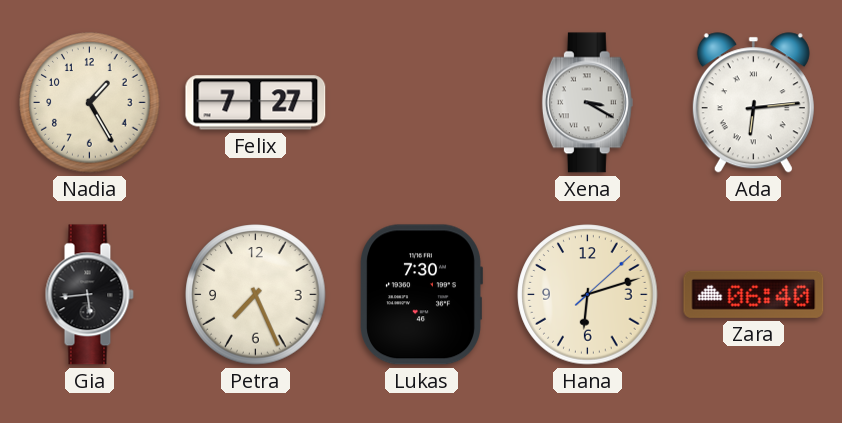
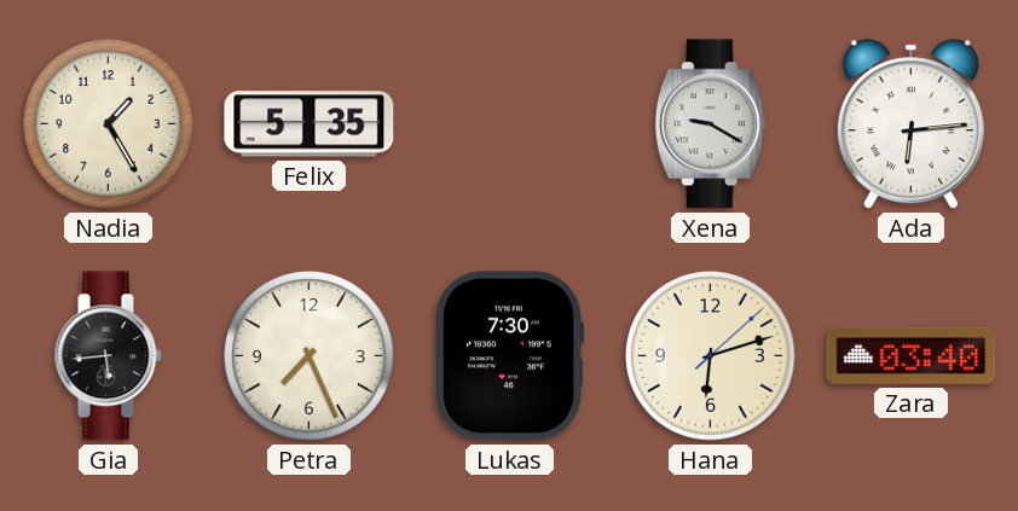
Felix: 7:27 -> 5:35 (310, 124)
Xena: 3:20 -> 9:20 (710, 124)
Zara: 06:40 -> 03:40 (912, 355)
